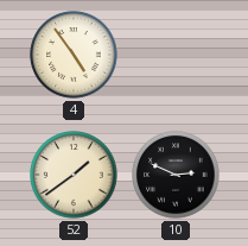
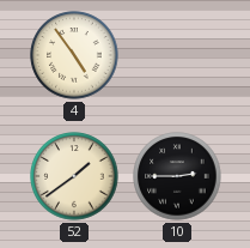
10: 2:49 -> 2:45 (177, 176)
